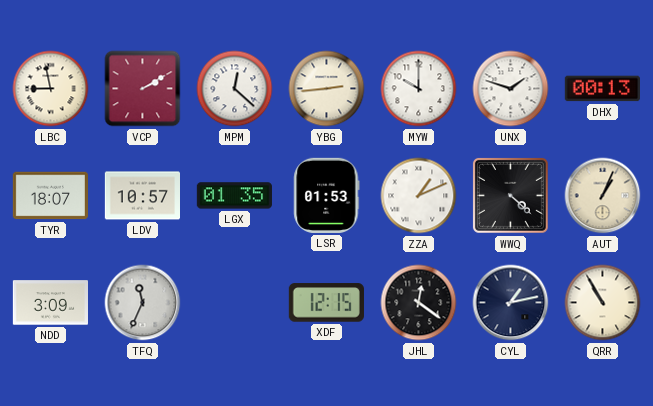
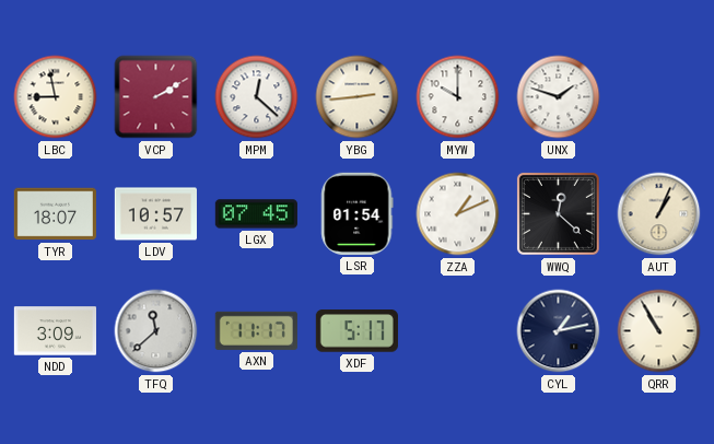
DHX: 00:13 -> none (602, 89)
LGX: 01:35 -> 07:45 (256, 214)
LSR: 01:53 -> 01:54 (358, 213)
WWQ: 4:22 -> 12:22 (558, 213)
TFQ: 11:34 -> 11:38 (156, 331)
AXN: none -> 11:17 (256, 330)
XDF: 12:15 -> 5:17 (356, 331)
JHL: 12:21 -> none (419, 303)
